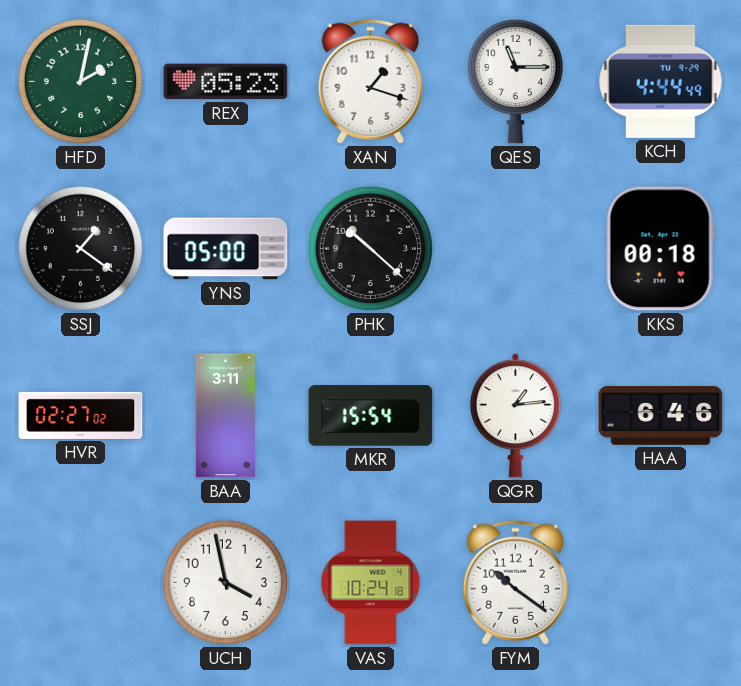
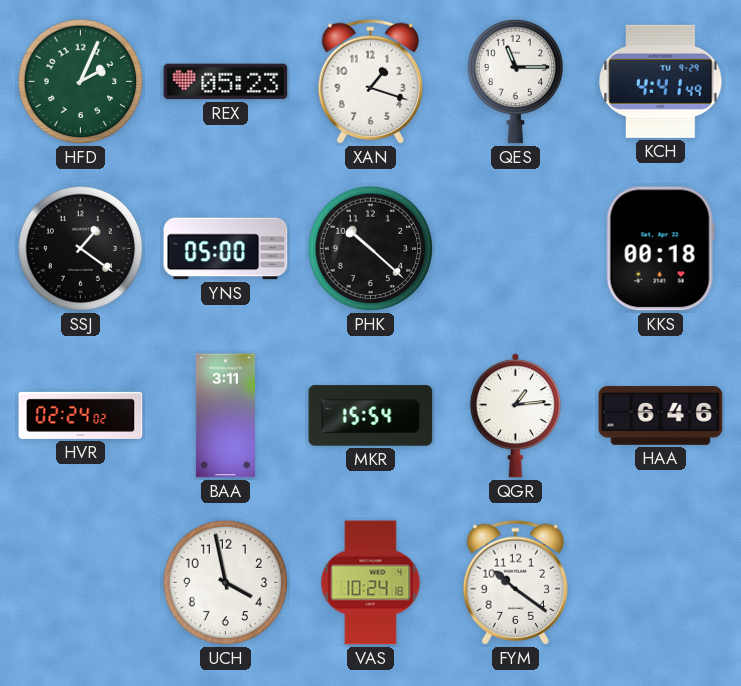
HFD: 2:02 -> 2:04 (81, 82)
KCH: 4:44 -> 4:41 (661, 81)
HVR: 02:27 -> 02:24 (81, 415)
